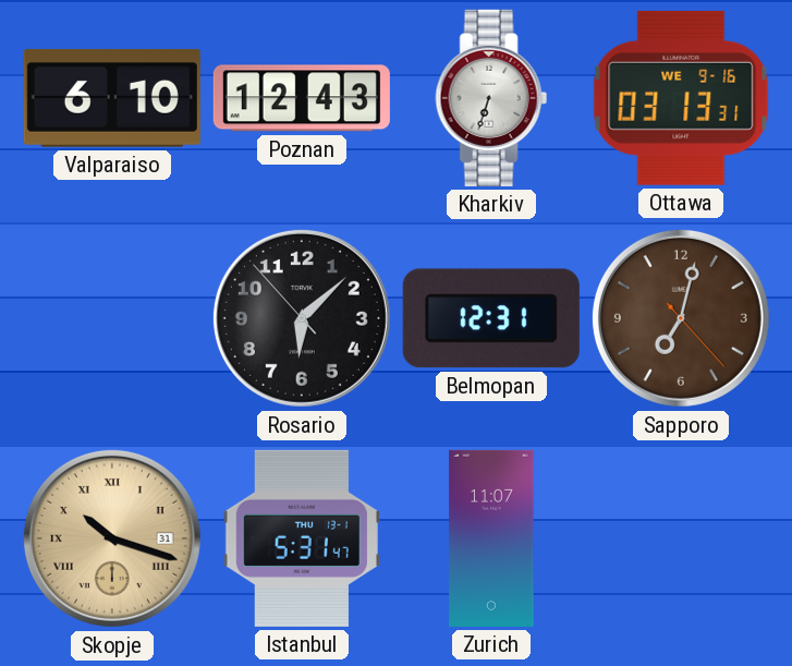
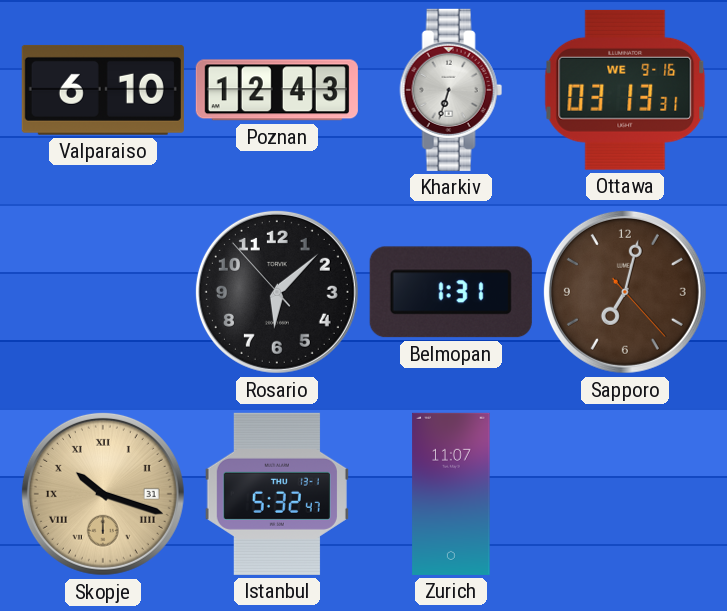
Belmopan: 12:31 -> 1:31 (451, 292)
Istanbul: 5:31 -> 5:32 (277, 494)
